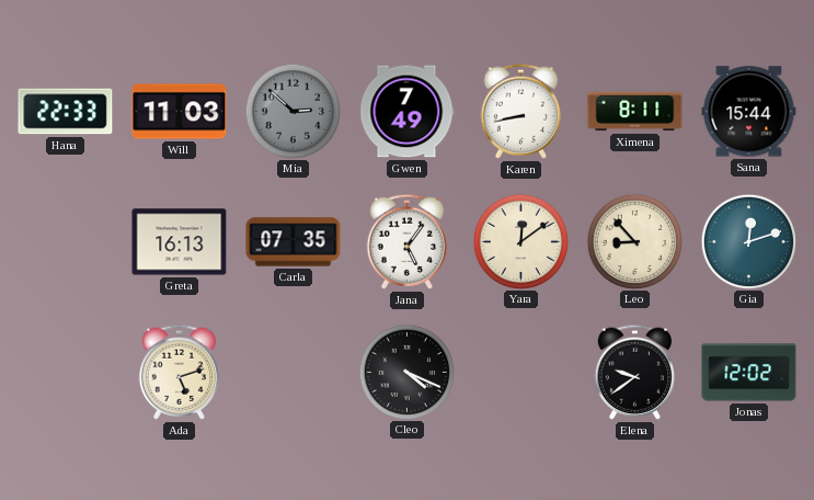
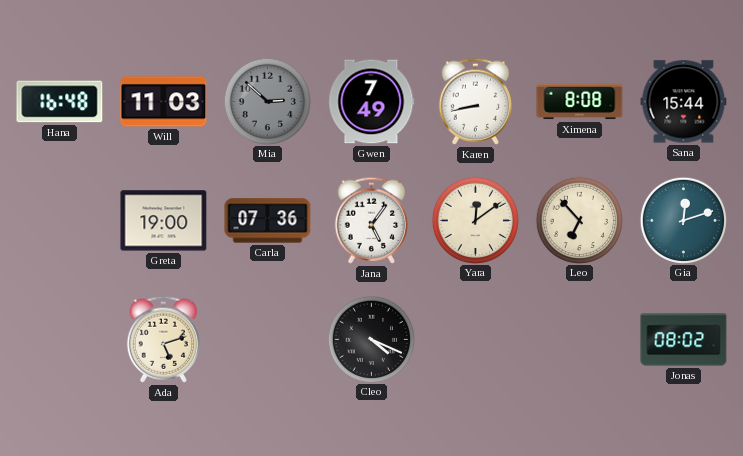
Hana: 22:33 -> 16:48 (60, 102)
Ximena: 8:11 -> 8:08 (580, 102)
Greta: 16:13 -> 19:00 (164, 221)
Carla: 07:35 -> 07:36 (268, 221)
Leo: 8:53 -> 6:53 (579, 220)
Elena: 9:39 -> none (635, 372)
Jonas: 12:02 -> 08:02 (684, 340)
